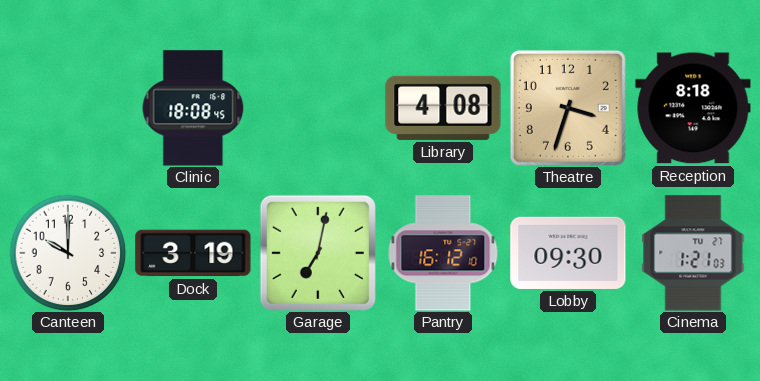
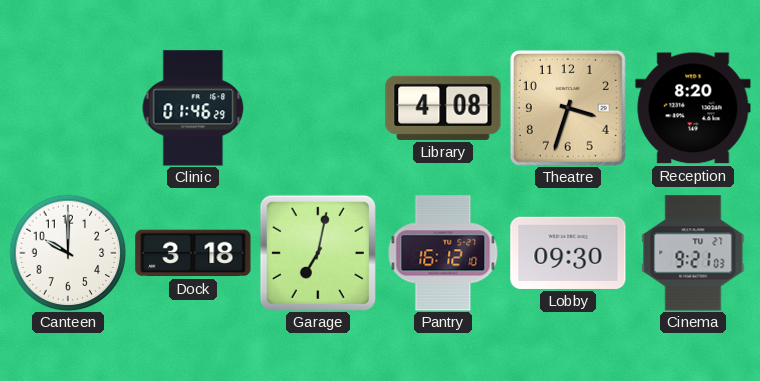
Clinic: 18:08 -> 01:46 (193, 108)
Reception: 8:18 -> 8:20 (693, 108)
Dock: 3:19 -> 3:18 (193, 253)
Cinema: 1:21 -> 9:21 (693, 253)
